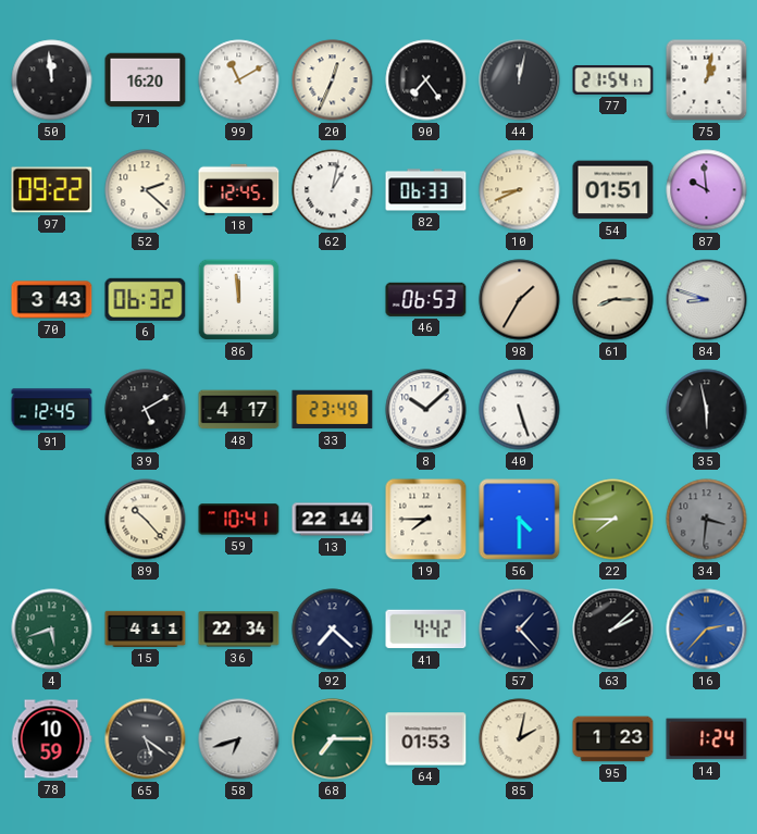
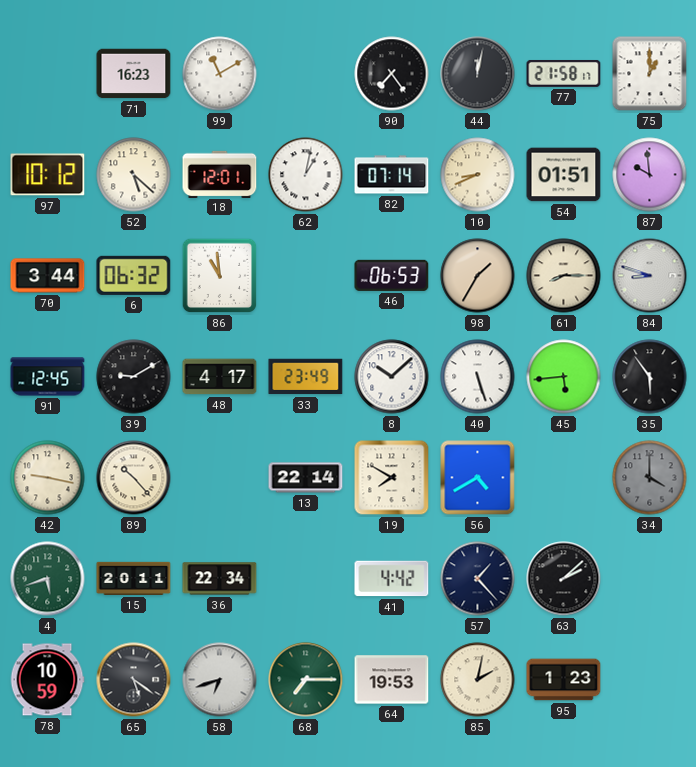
50: 11:59 -> none (52, 80)
71: 16:20 -> 16:23 (134, 74)
20: 12:34 -> none (333, 80)
77: 21:54 -> 21:58 (564, 73)
75: 1:02 -> 1:00 (650, 74)
97: 09:22 -> 10:12 (48, 175)
52: 2:22 -> 5:22 (134, 175)
18: 12:45 -> 12:01 (220, 174)
82: 06:33 -> 07:14 (392, 175)
70: 3:43 -> 3:44 (48, 276)
86: 11:59 -> 10:59 (220, 276)
39: 5:10 -> 9:10 (134, 377)
45: none -> 5:44 (564, 377)
35: 5:58 -> 5:54 (650, 377)
42: none -> 9:17 (48, 478)
59: 10:41 -> none (239, 520)
19: 7:45 -> 7:50 (392, 478)
56: 4:30 -> 4:40 (478, 478)
22: 7:45 -> none (613, 520)
34: 3:31 -> 4:00 (650, 478)
15: 4:11 -> 20:11 (134, 578)
92: 7:22 -> none (333, 630)
16: 2:37 -> none (707, 630)
64: 01:53 -> 19:53 (392, 680)
14: 1:24 -> none (707, 739)
